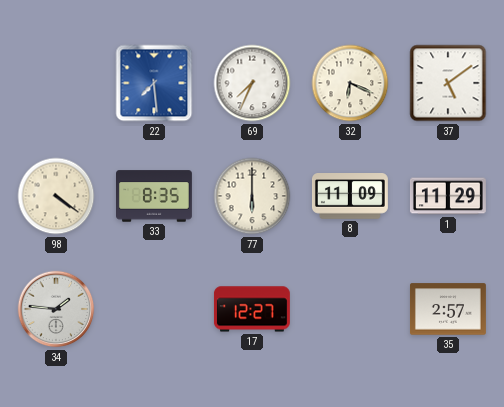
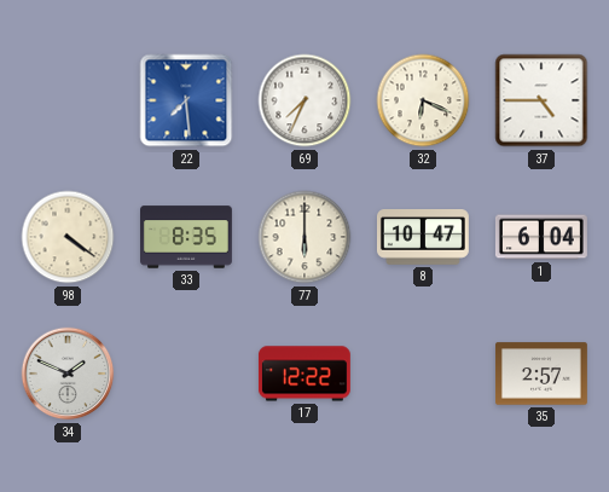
37: 5:09 -> 4:45 (541, 100)
8: 11:09 -> 10:47 (423, 238)
1: 11:29 -> 6:04 (541, 237)
34: 1:46 -> 1:49 (68, 374)
17: 12:27 -> 12:22 (304, 374)
